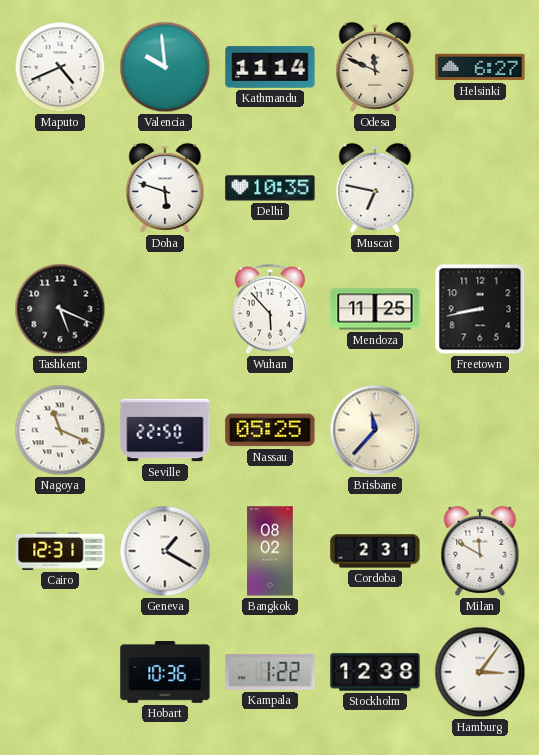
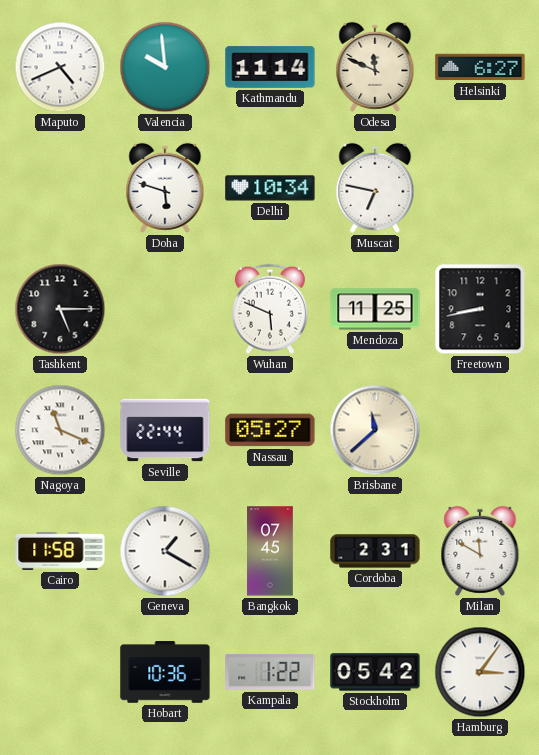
Delhi: 10:35 -> 10:34 (270, 188)
Tashkent: 5:19 -> 5:15 (60, 309)
Wuhan: 5:53 -> 5:49 (270, 309)
Seville: 22:50 -> 22:44 (165, 430)
Nassau: 05:25 -> 05:27 (270, 430)
Brisbane: 11:37 -> 11:38 (375, 430)
Cairo: 12:31 -> 11:58 (60, 551)
Bangkok: 08:02 -> 07:45 (270, 551)
Stockholm: 12:38 -> 05:42 (375, 672)
